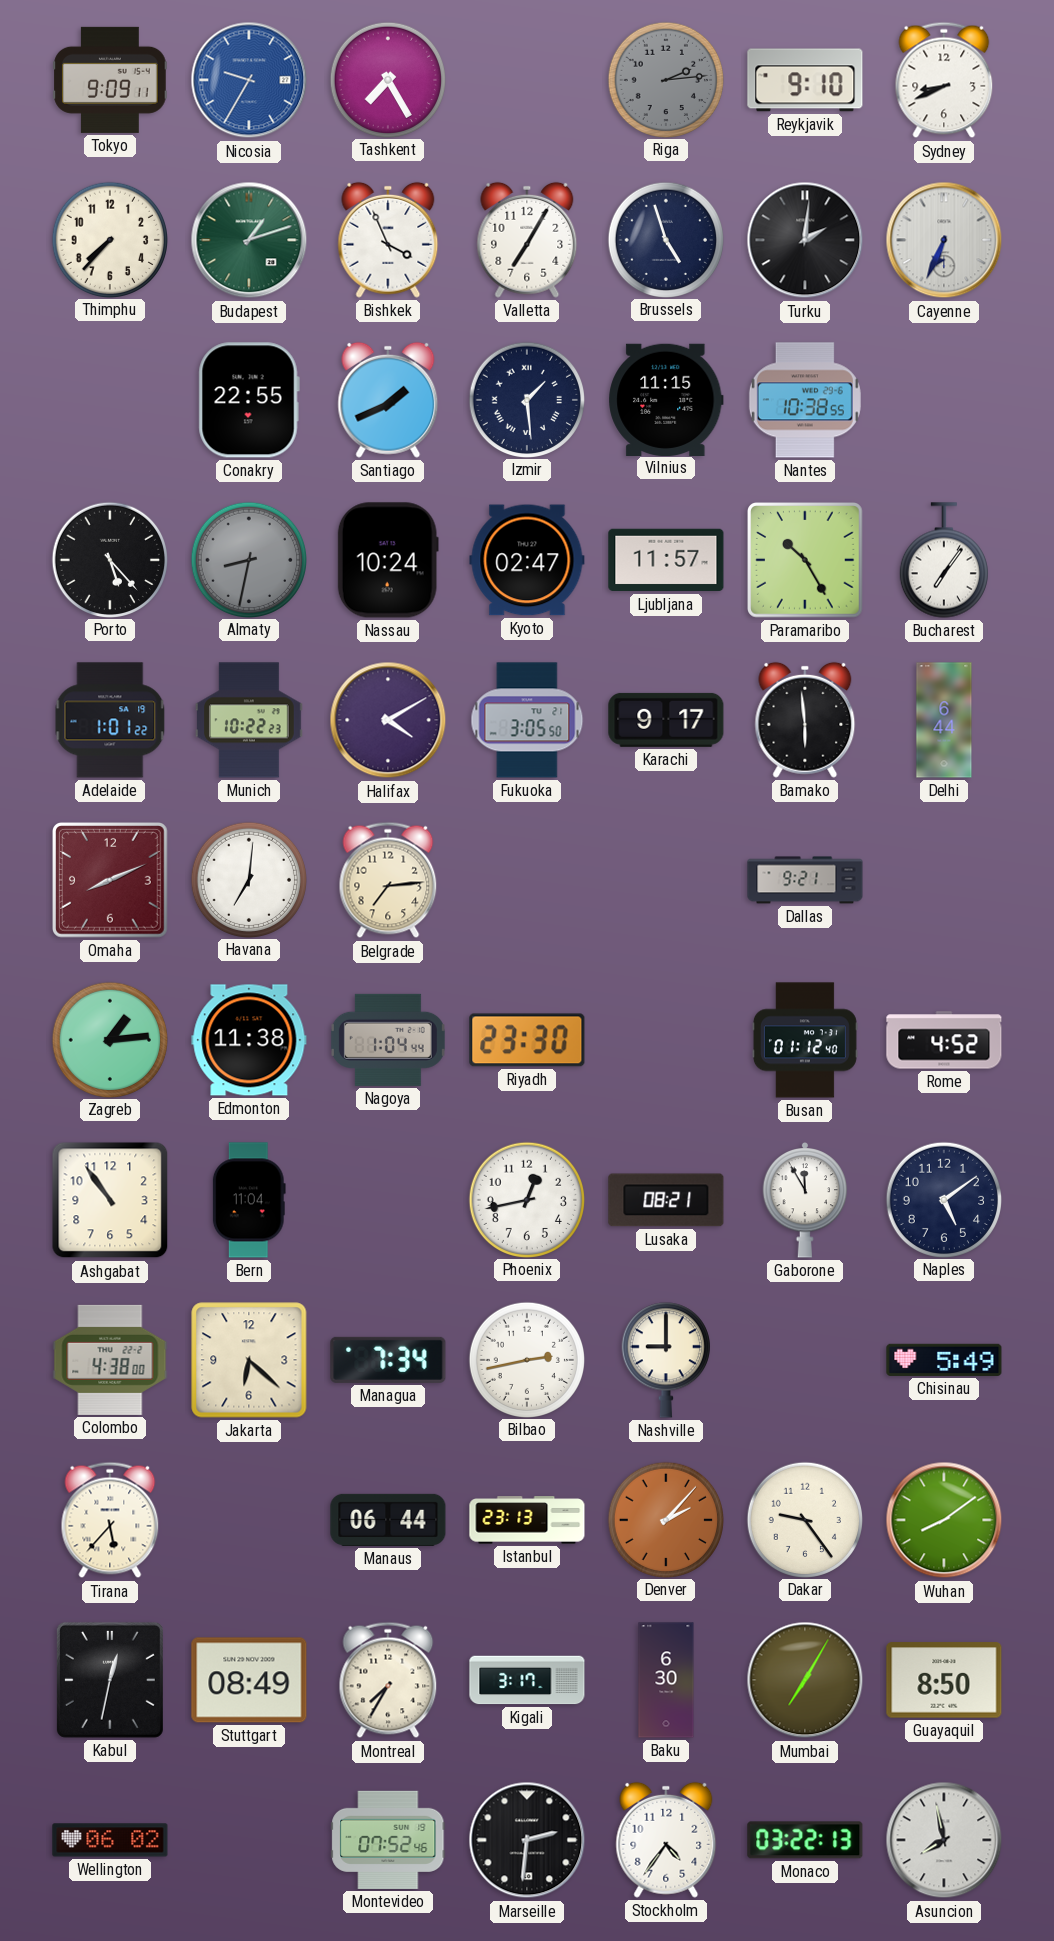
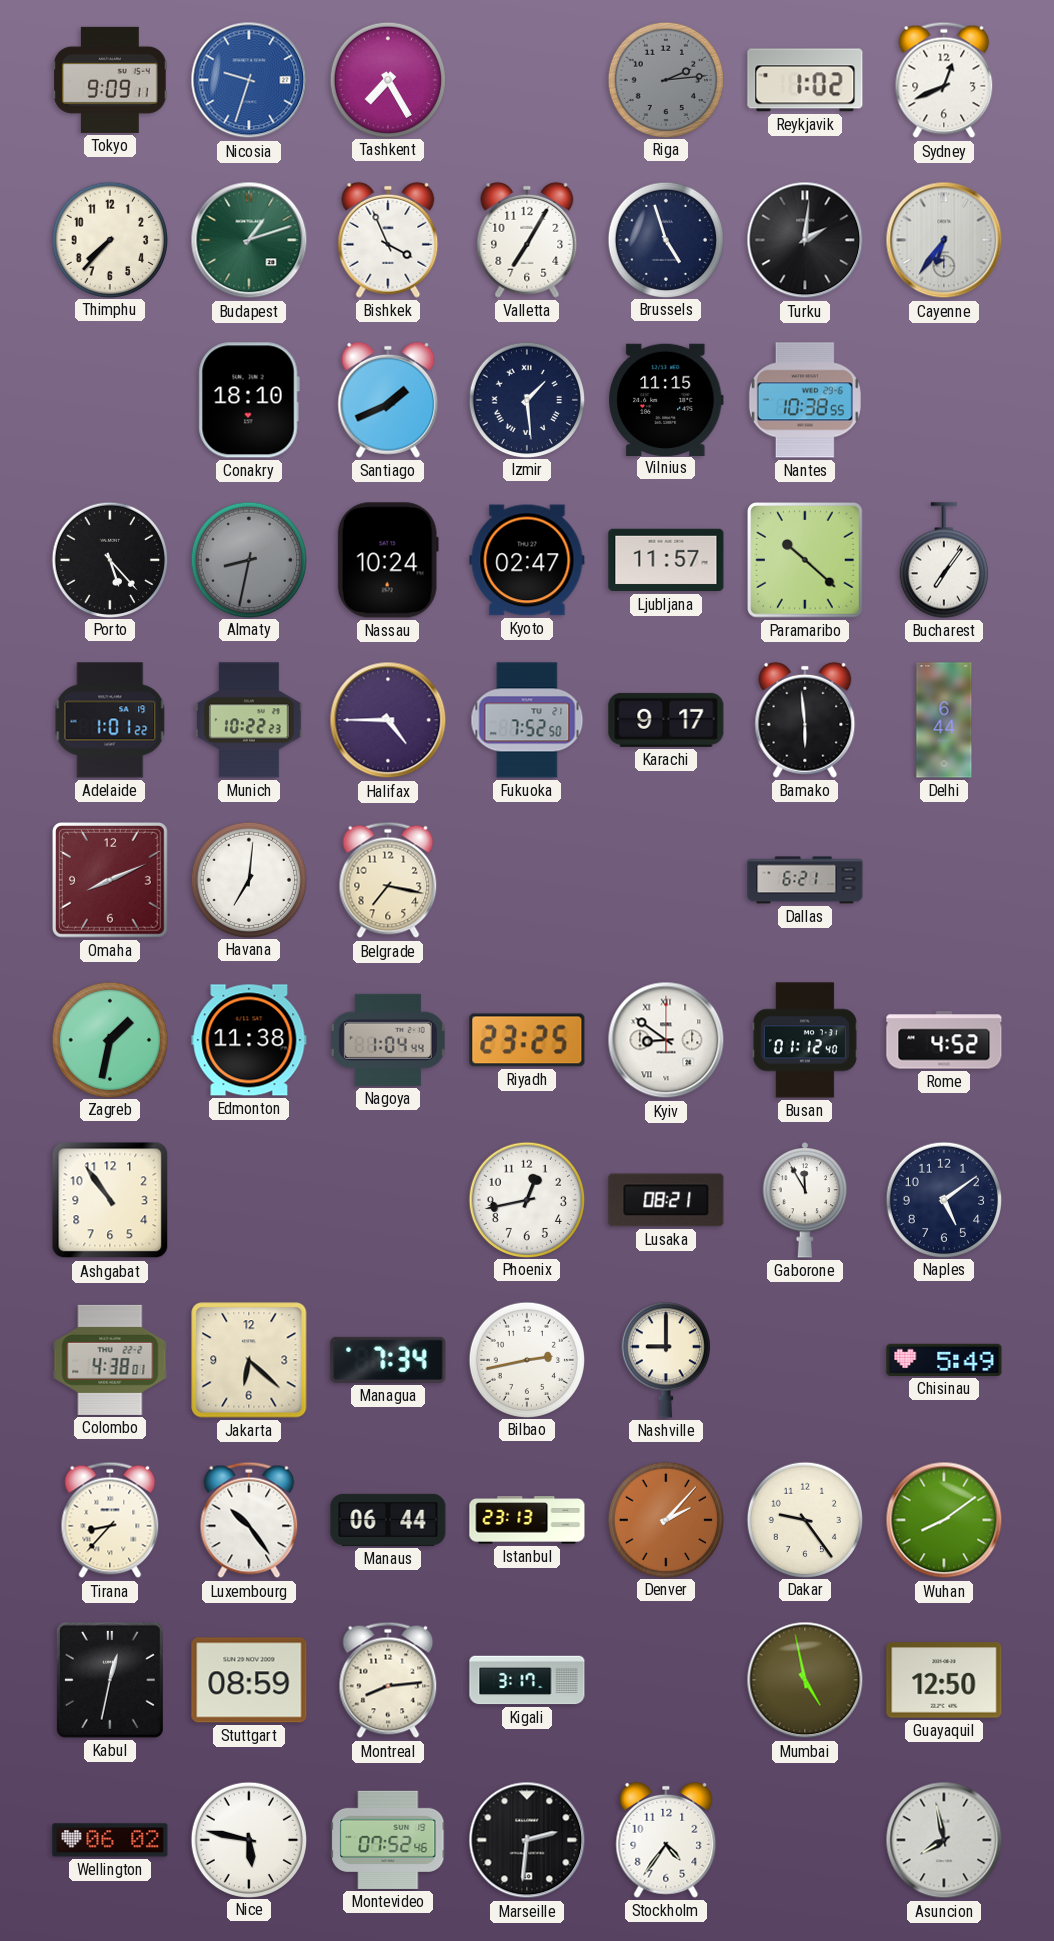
Nicosia: 9:35 -> 9:33 (249, 80)
Reykjavik: 9:10 -> 1:02 (805, 80)
Sydney: 8:41 -> 12:41 (944, 80)
Cayenne: 6:34 -> 6:36 (944, 240)
Conakry: 22:55 -> 18:10 (249, 400)
Paramaribo: 10:25 -> 10:22 (806, 561)
Halifax: 4:10 -> 4:45 (388, 720)
Fukuoka: 3:05 -> 7:52 (527, 720)
Belgrade: 7:14 -> 7:17 (388, 880)
Dallas: 9:21 -> 6:21 (805, 880)
Zagreb: 1:14 -> 1:32 (109, 1039)
Riyadh: 23:30 -> 23:25 (527, 1040)
Kyiv: none -> 8:51 (666, 1040)
Bern: 11:04 -> none (249, 1200)
Colombo: 4:38:00 -> 4:38:01 (110, 1360)
Tirana: 5:37 -> 8:37 (110, 1520)
Luxembourg: none -> 10:24 (249, 1520)
Stuttgart: 08:49 -> 08:59 (249, 1680)
Montreal: 7:35 -> 8:14 (388, 1680)
Baku: 6:30 -> none (666, 1680)
Mumbai: 7:05 -> 4:58 (805, 1680)
Guayaquil: 8:50 -> 12:50 (944, 1680)
Nice: none -> 5:47 (248, 1839)
Monaco: 03:22 -> none (805, 1840)
